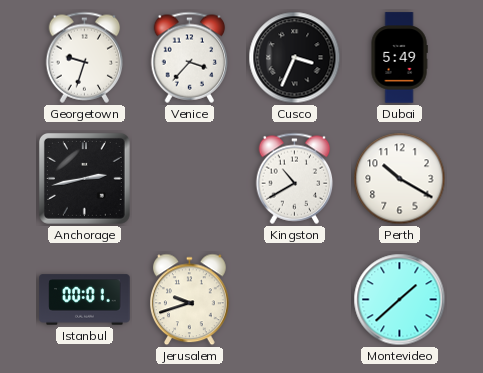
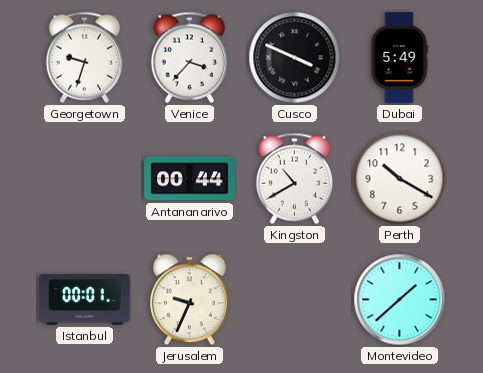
Cusco: 3:34 -> 3:49 (295, 58)
Anchorage: 2:43 -> none (84, 178)
Antananarivo: none -> 00:44 (190, 179)
Jerusalem: 9:42 -> 9:34 (190, 300)
